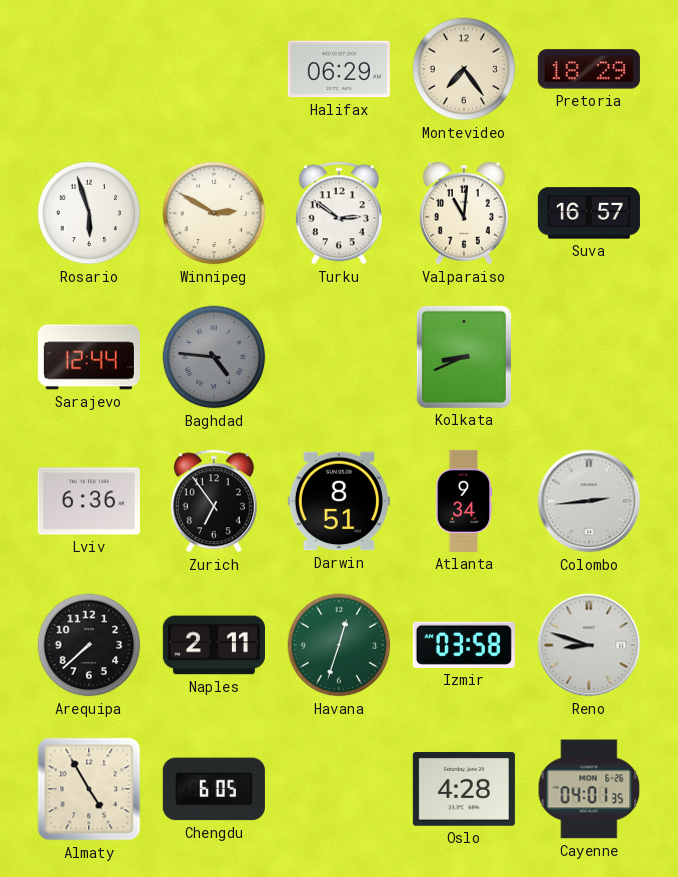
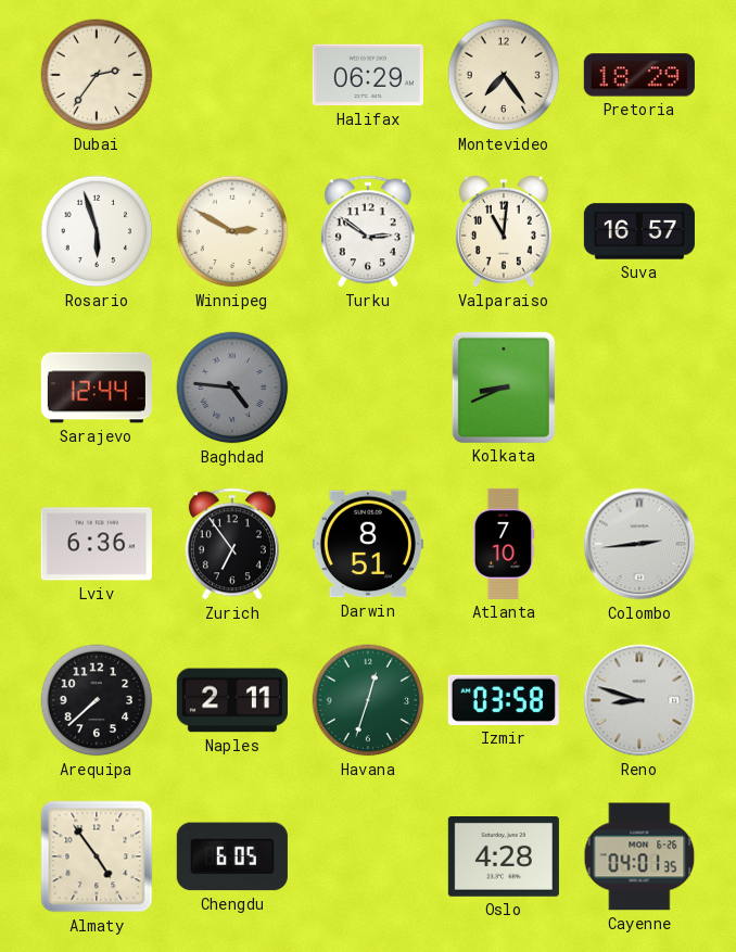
Dubai: none -> 2:36 (97, 75)
Atlanta: 9:34 -> 7:10 (504, 544)
Almaty: 4:55 -> 4:54 (97, 856)
